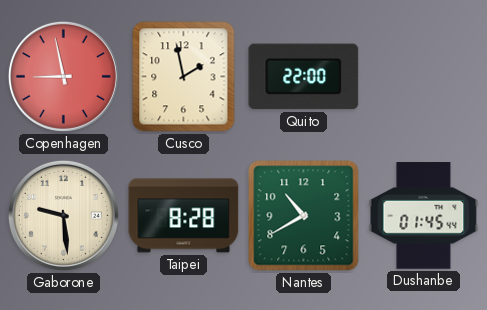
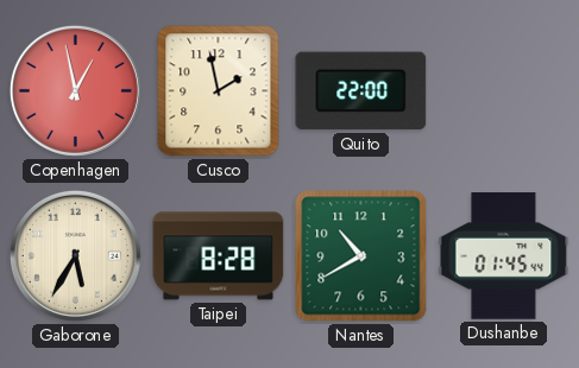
Copenhagen: 8:58 -> 12:58 (75, 90)
Gaborone: 9:29 -> 5:35 (75, 255)
